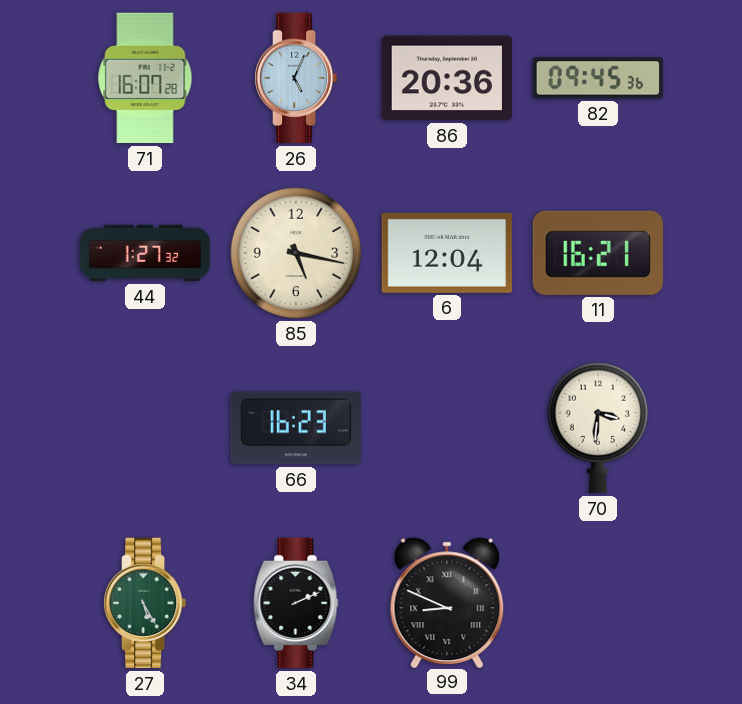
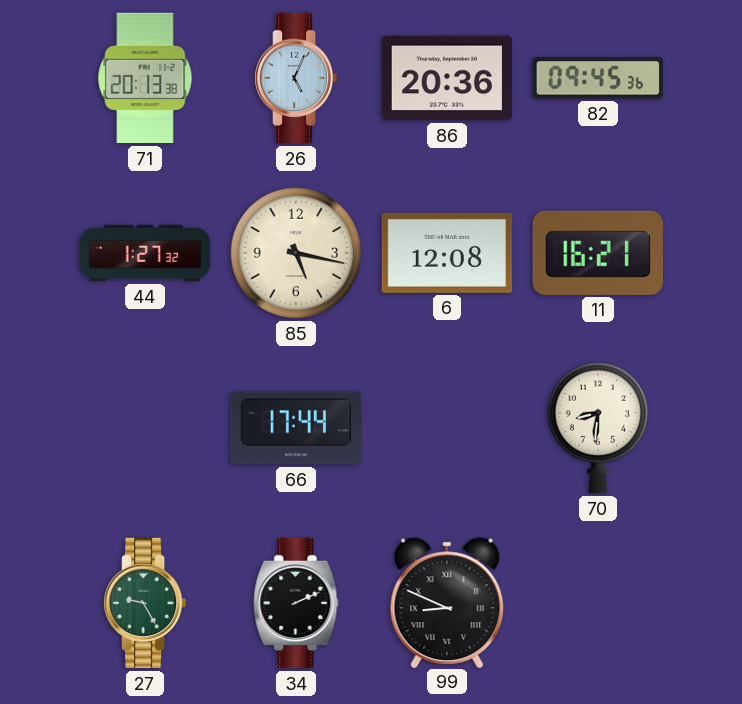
71: 16:07 -> 20:13 (145, 78)
6: 12:04 -> 12:08 (446, 253)
66: 16:23 -> 17:44 (296, 428)
70: 3:31 -> 8:31 (598, 428)
27: 5:25 -> 9:25 (146, 603)
